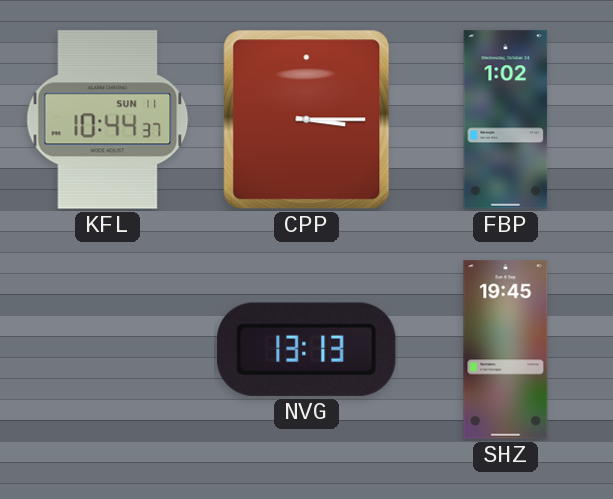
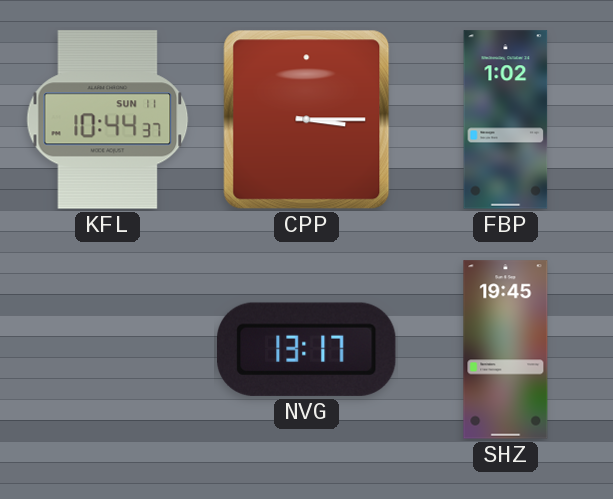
NVG: 13:13 -> 13:17 (307, 349)
